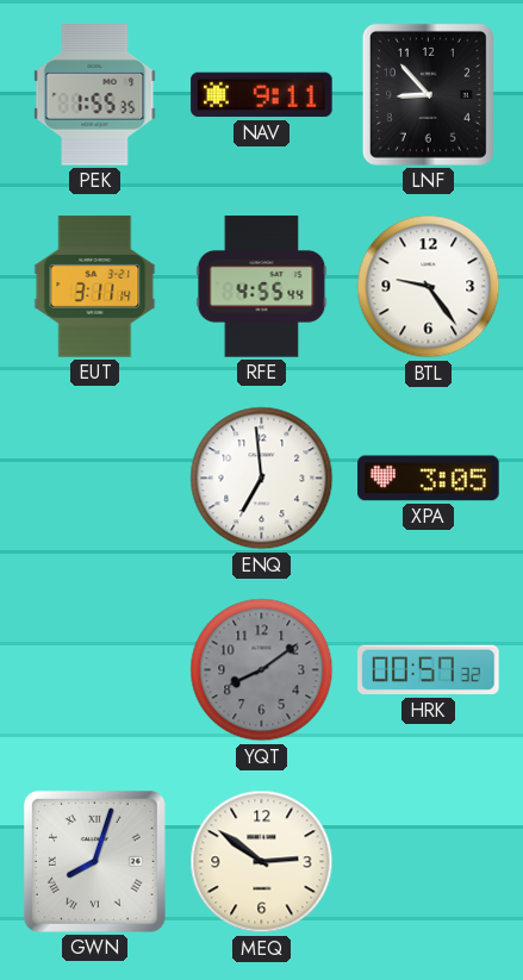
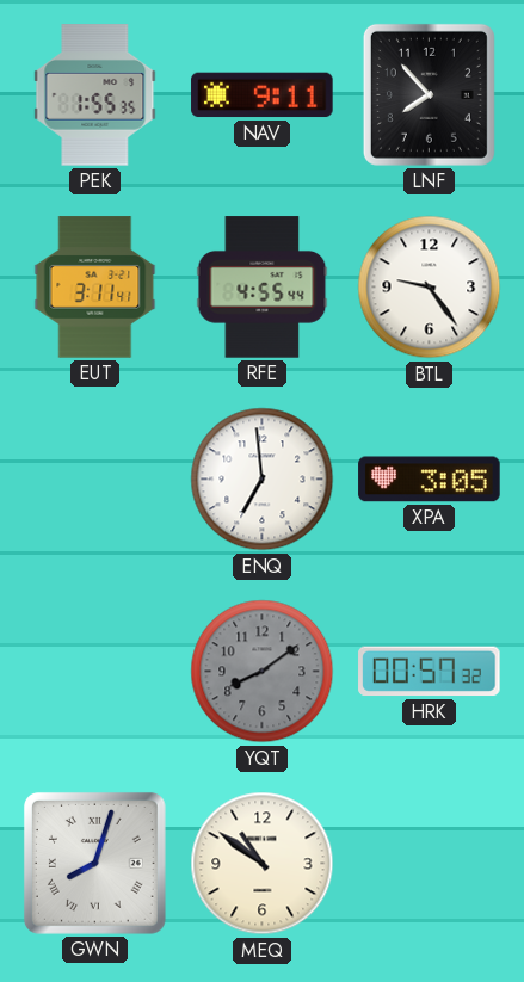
LNF: 8:53 -> 7:53 (429, 94)
EUT: 3:11:14 -> 3:11:41 (95, 288)
MEQ: 2:51 -> 10:51 (263, 864)
